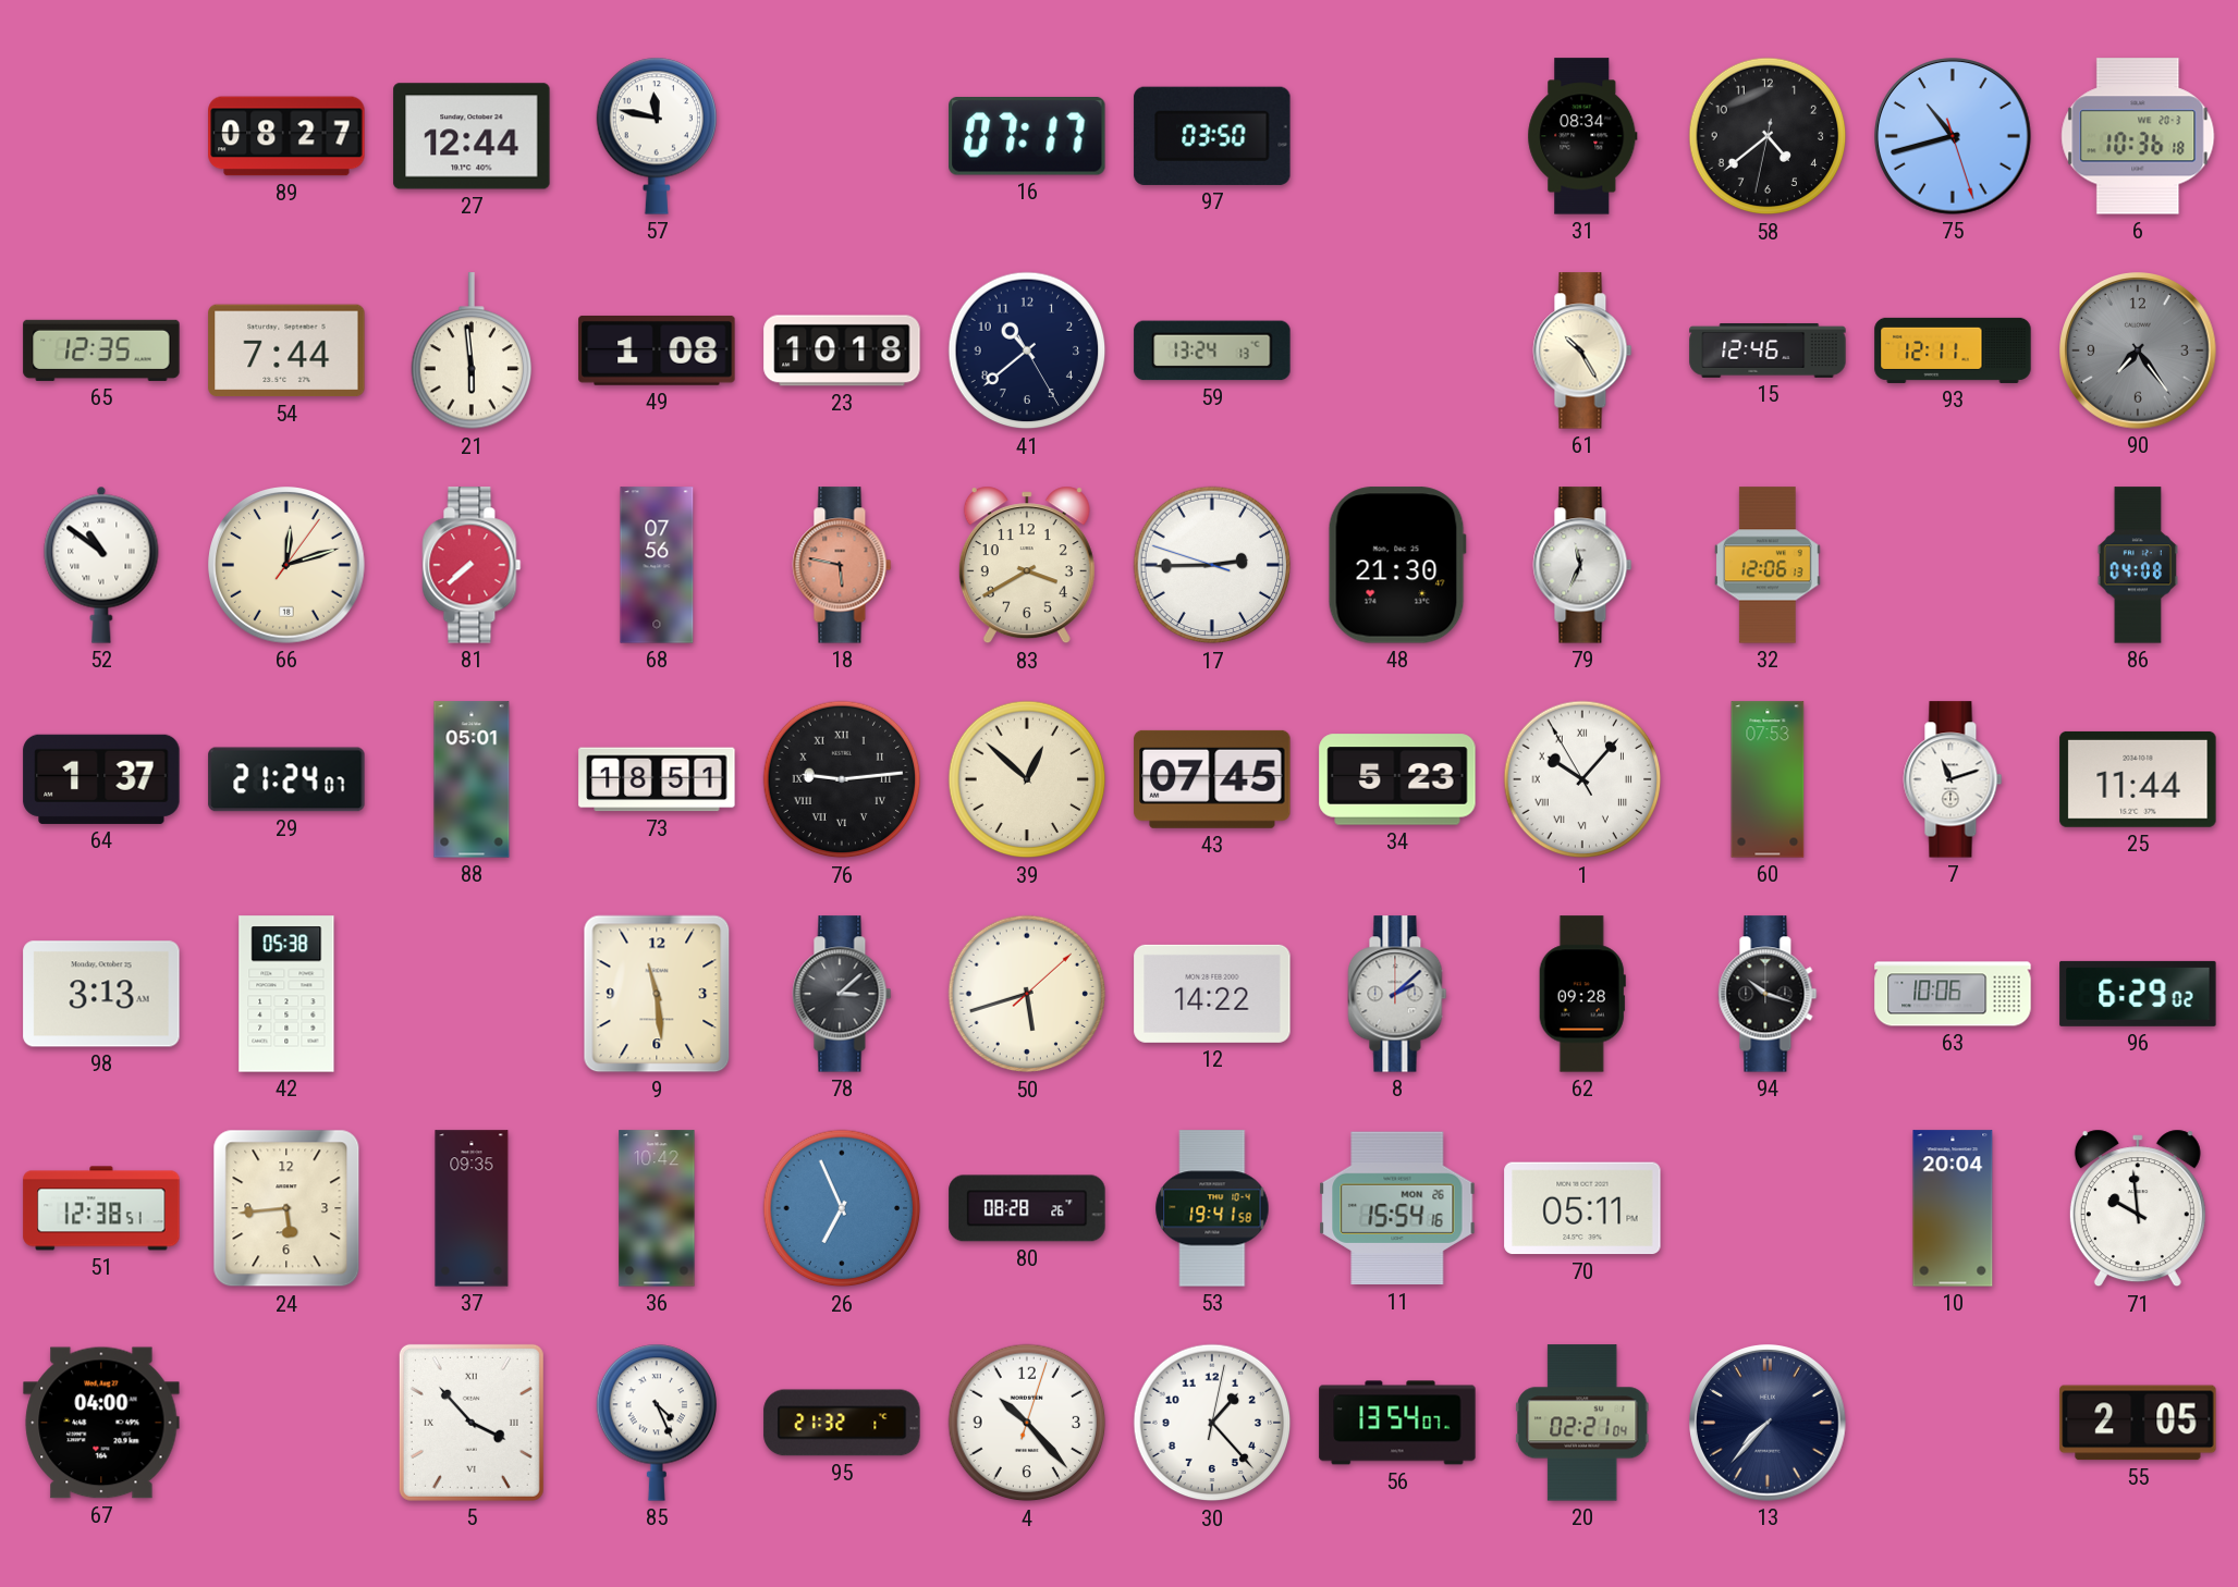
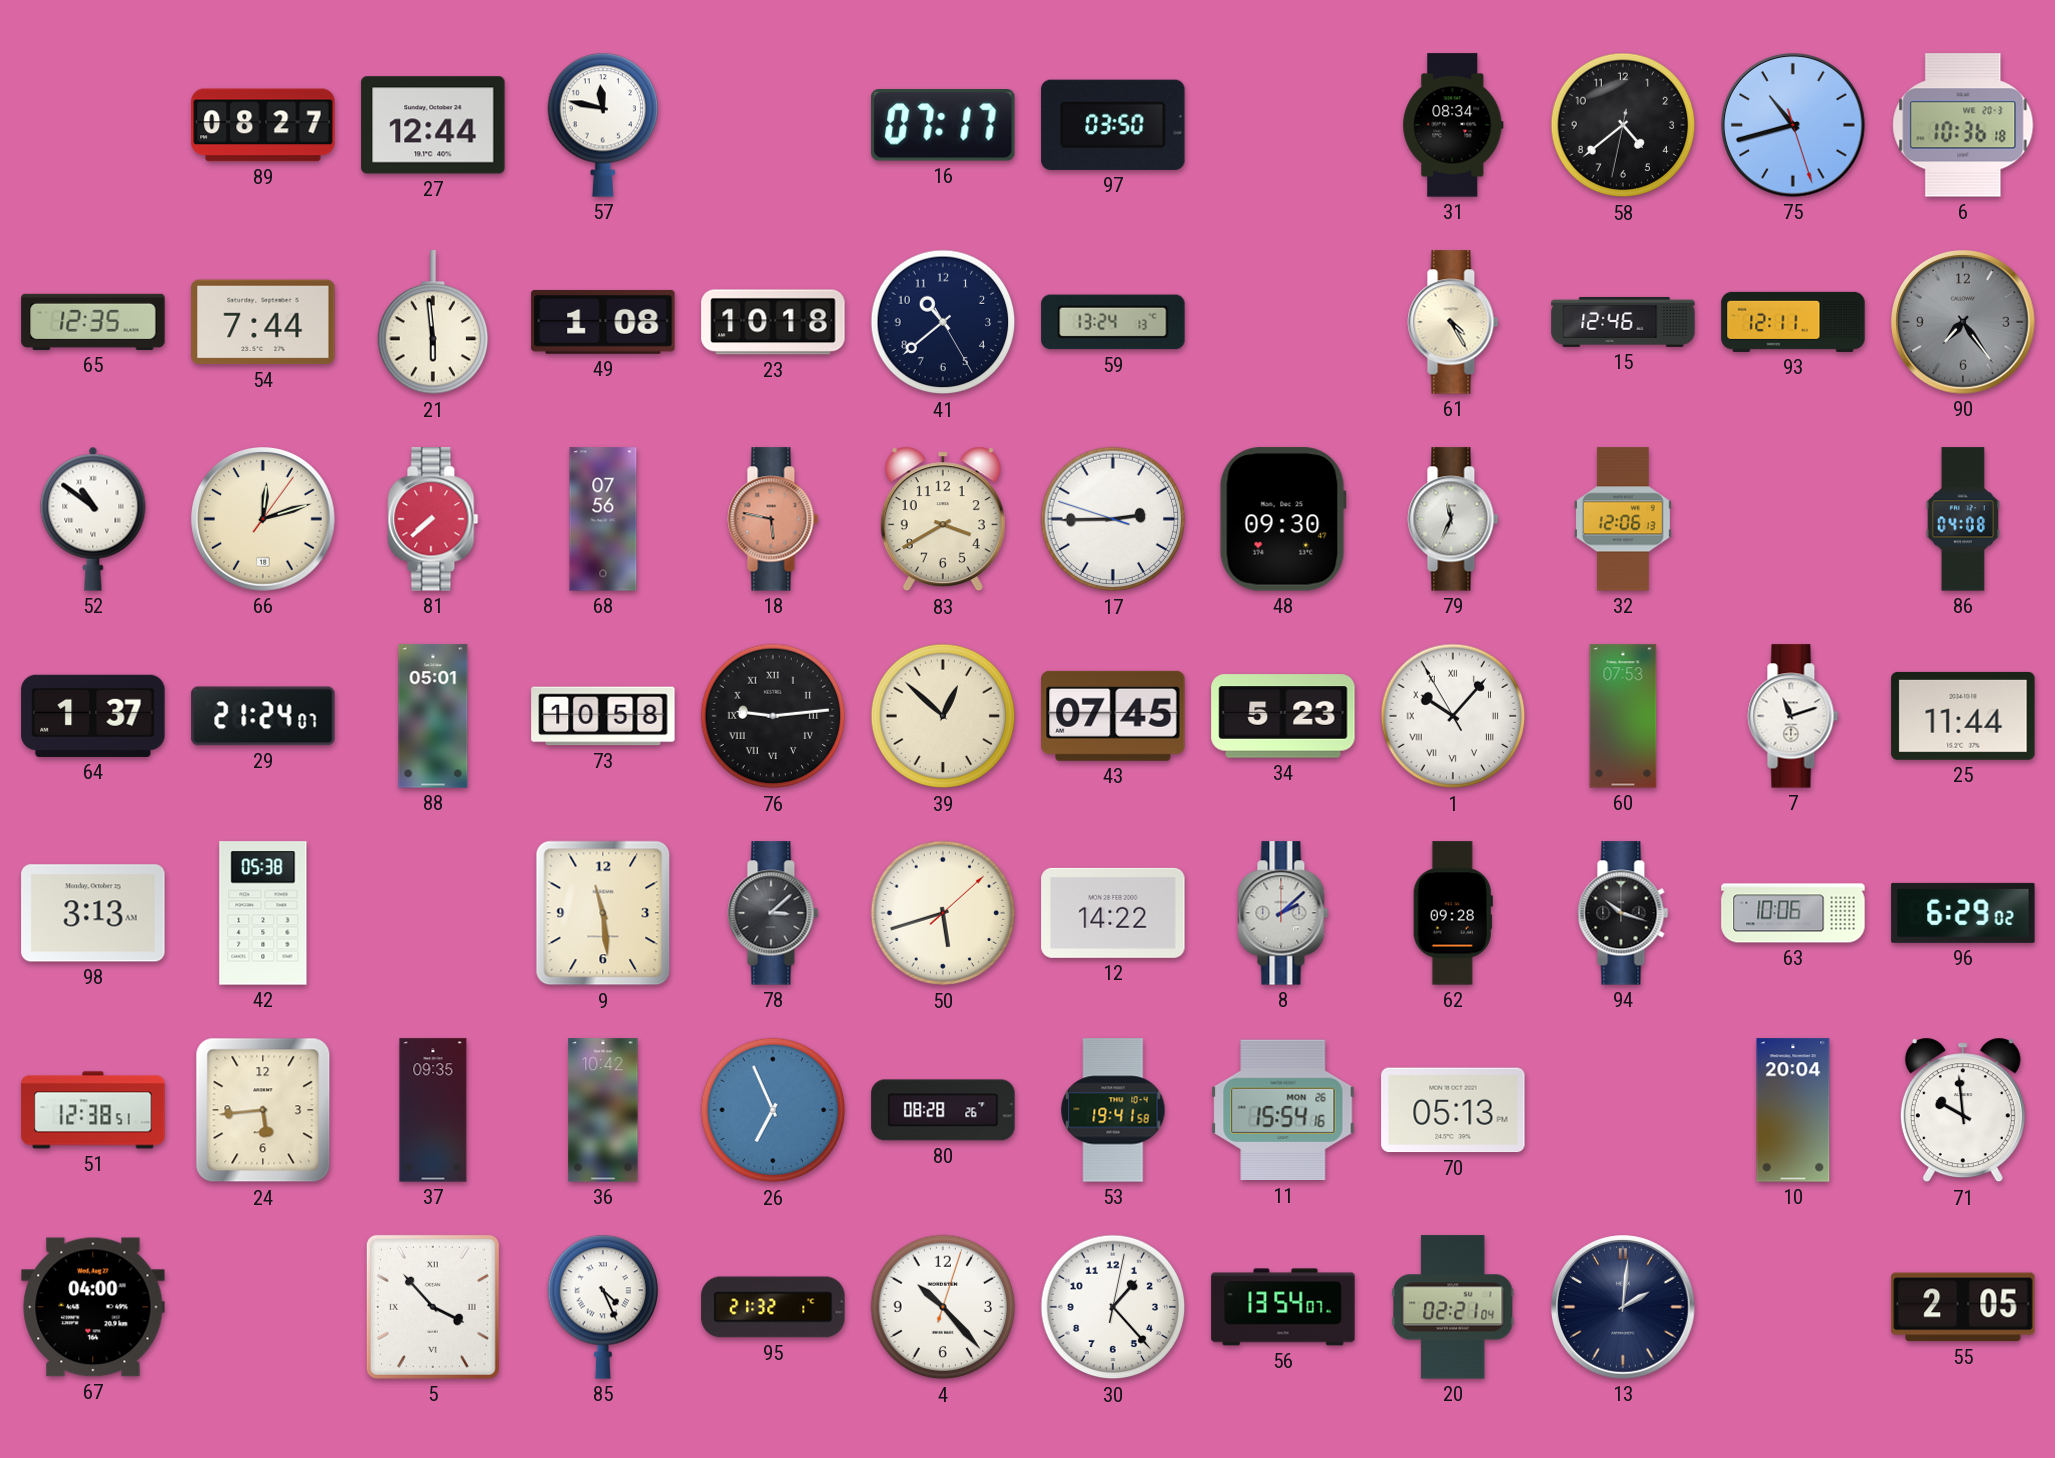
61: 10:25 -> 4:25 (1453, 322)
48: 21:30 -> 09:30 (1283, 519)
73: 18:51 -> 10:58 (603, 716)
70: 05:11 -> 05:13 (1453, 1110)
13: 7:37 -> 2:01 (1624, 1308)
